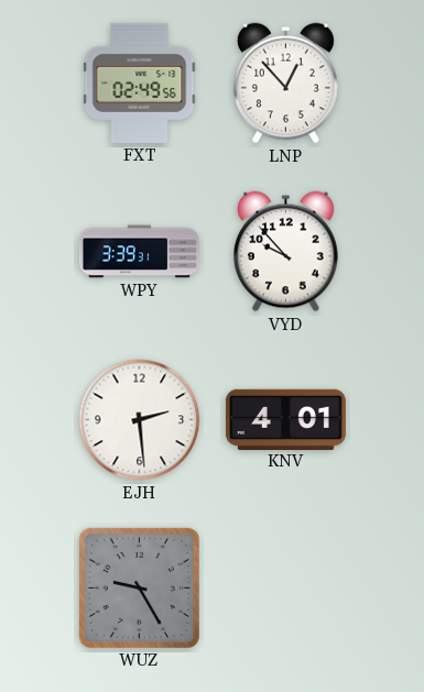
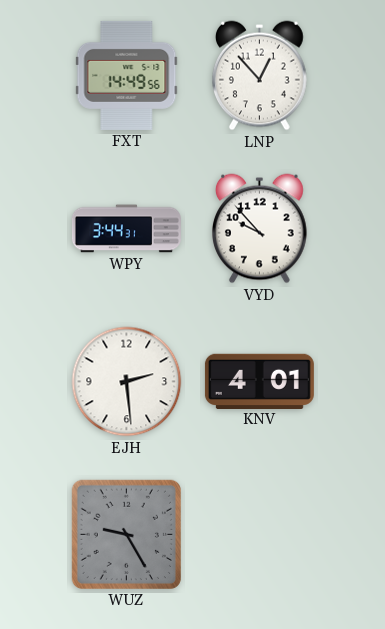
FXT: 02:49 -> 14:49 (127, 75)
WPY: 3:39 -> 3:44 (126, 229)
